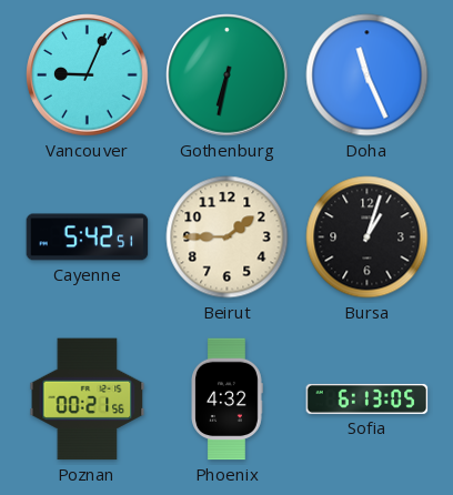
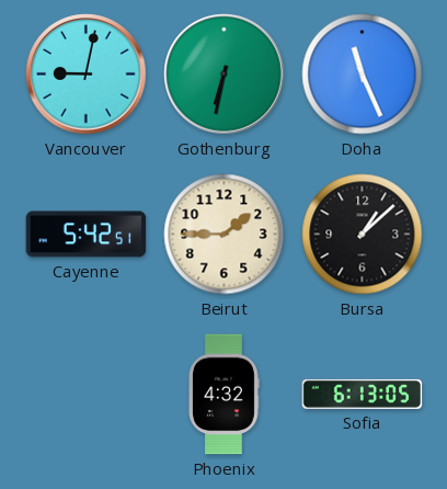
Vancouver: 9:04 -> 9:02 (87, 75)
Bursa: 1:03 -> 1:08 (363, 235)
Poznan: 00:21 -> none (88, 400)
